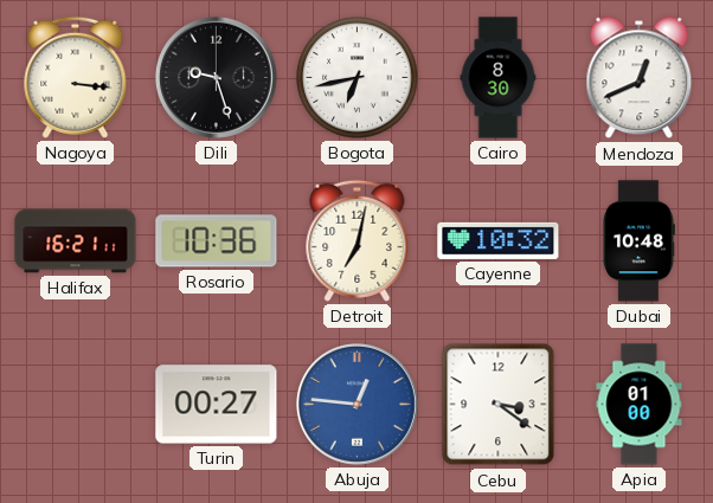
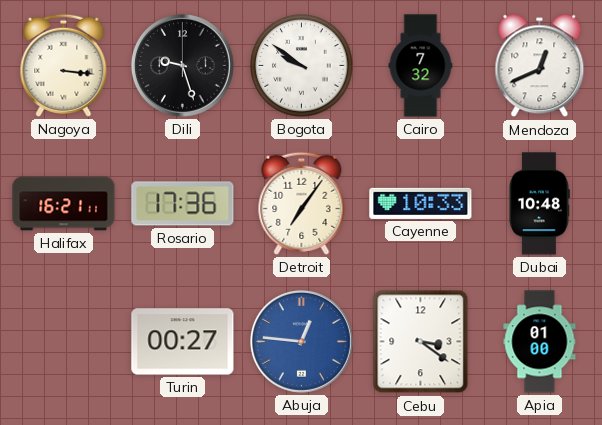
Bogota: 6:43 -> 9:51 (302, 66)
Cairo: 8:30 -> 7:32 (421, 66)
Rosario: 10:36 -> 17:36 (183, 204)
Detroit: 7:02 -> 7:06 (302, 203)
Cayenne: 10:32 -> 10:33 (421, 203)
